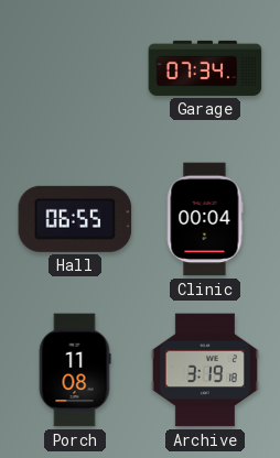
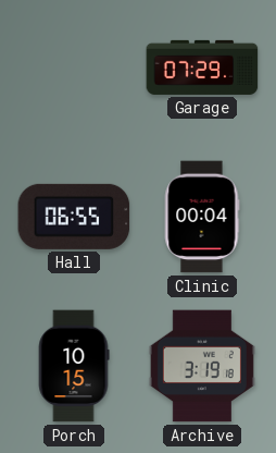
Garage: 07:34 -> 07:29 (202, 68)
Porch: 11:08 -> 10:15 (74, 366)
